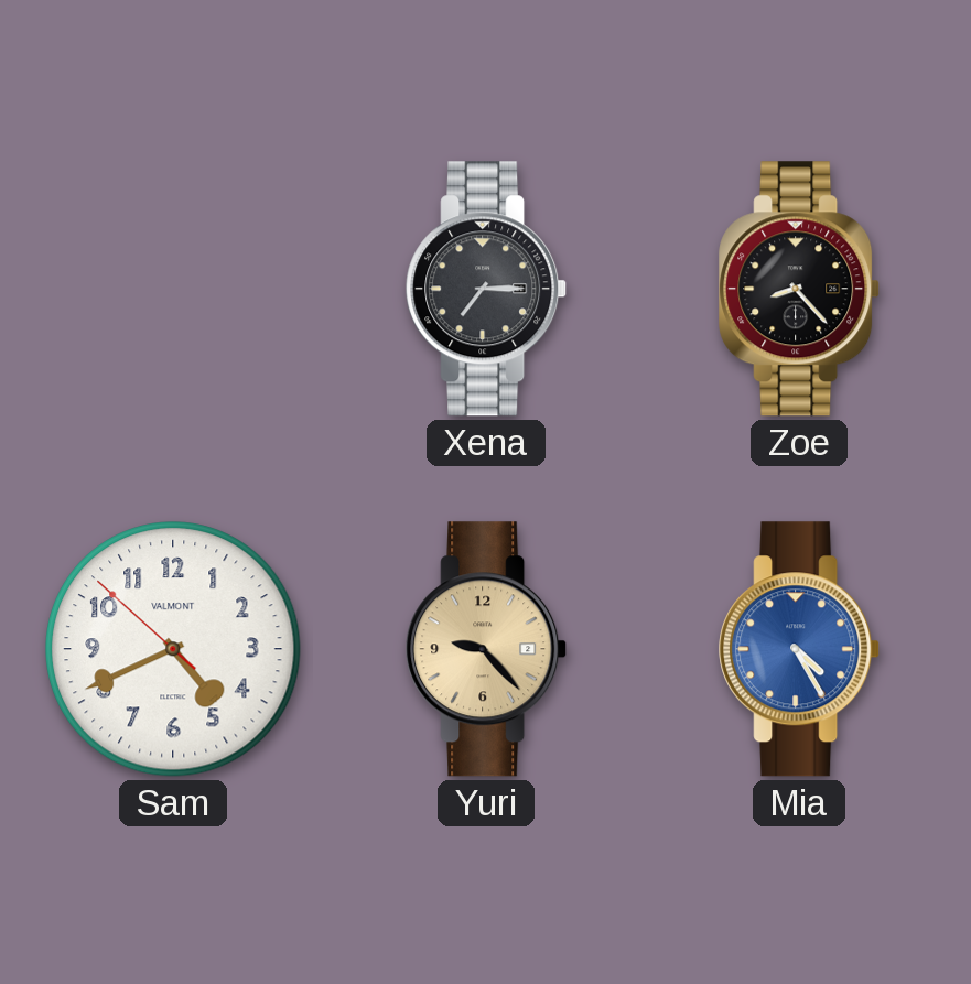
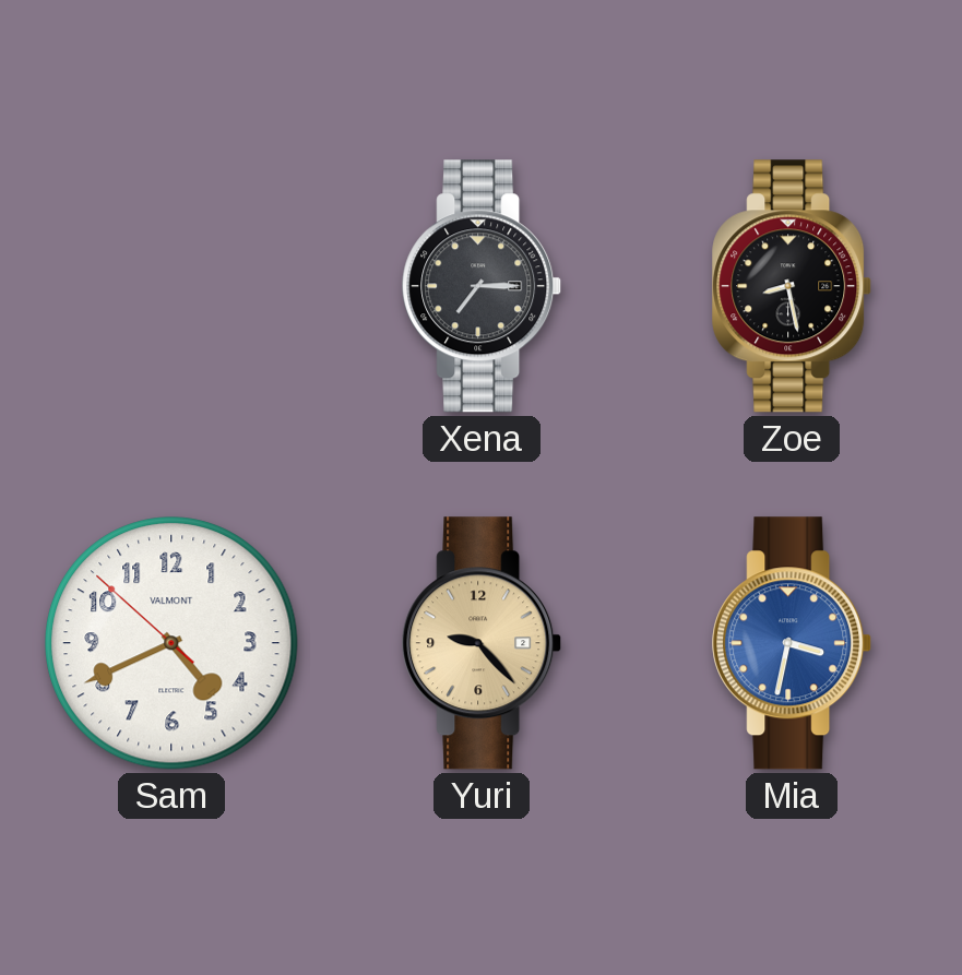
Zoe: 8:23 -> 8:28 (793, 286)
Mia: 4:25 -> 3:32 (793, 643)
